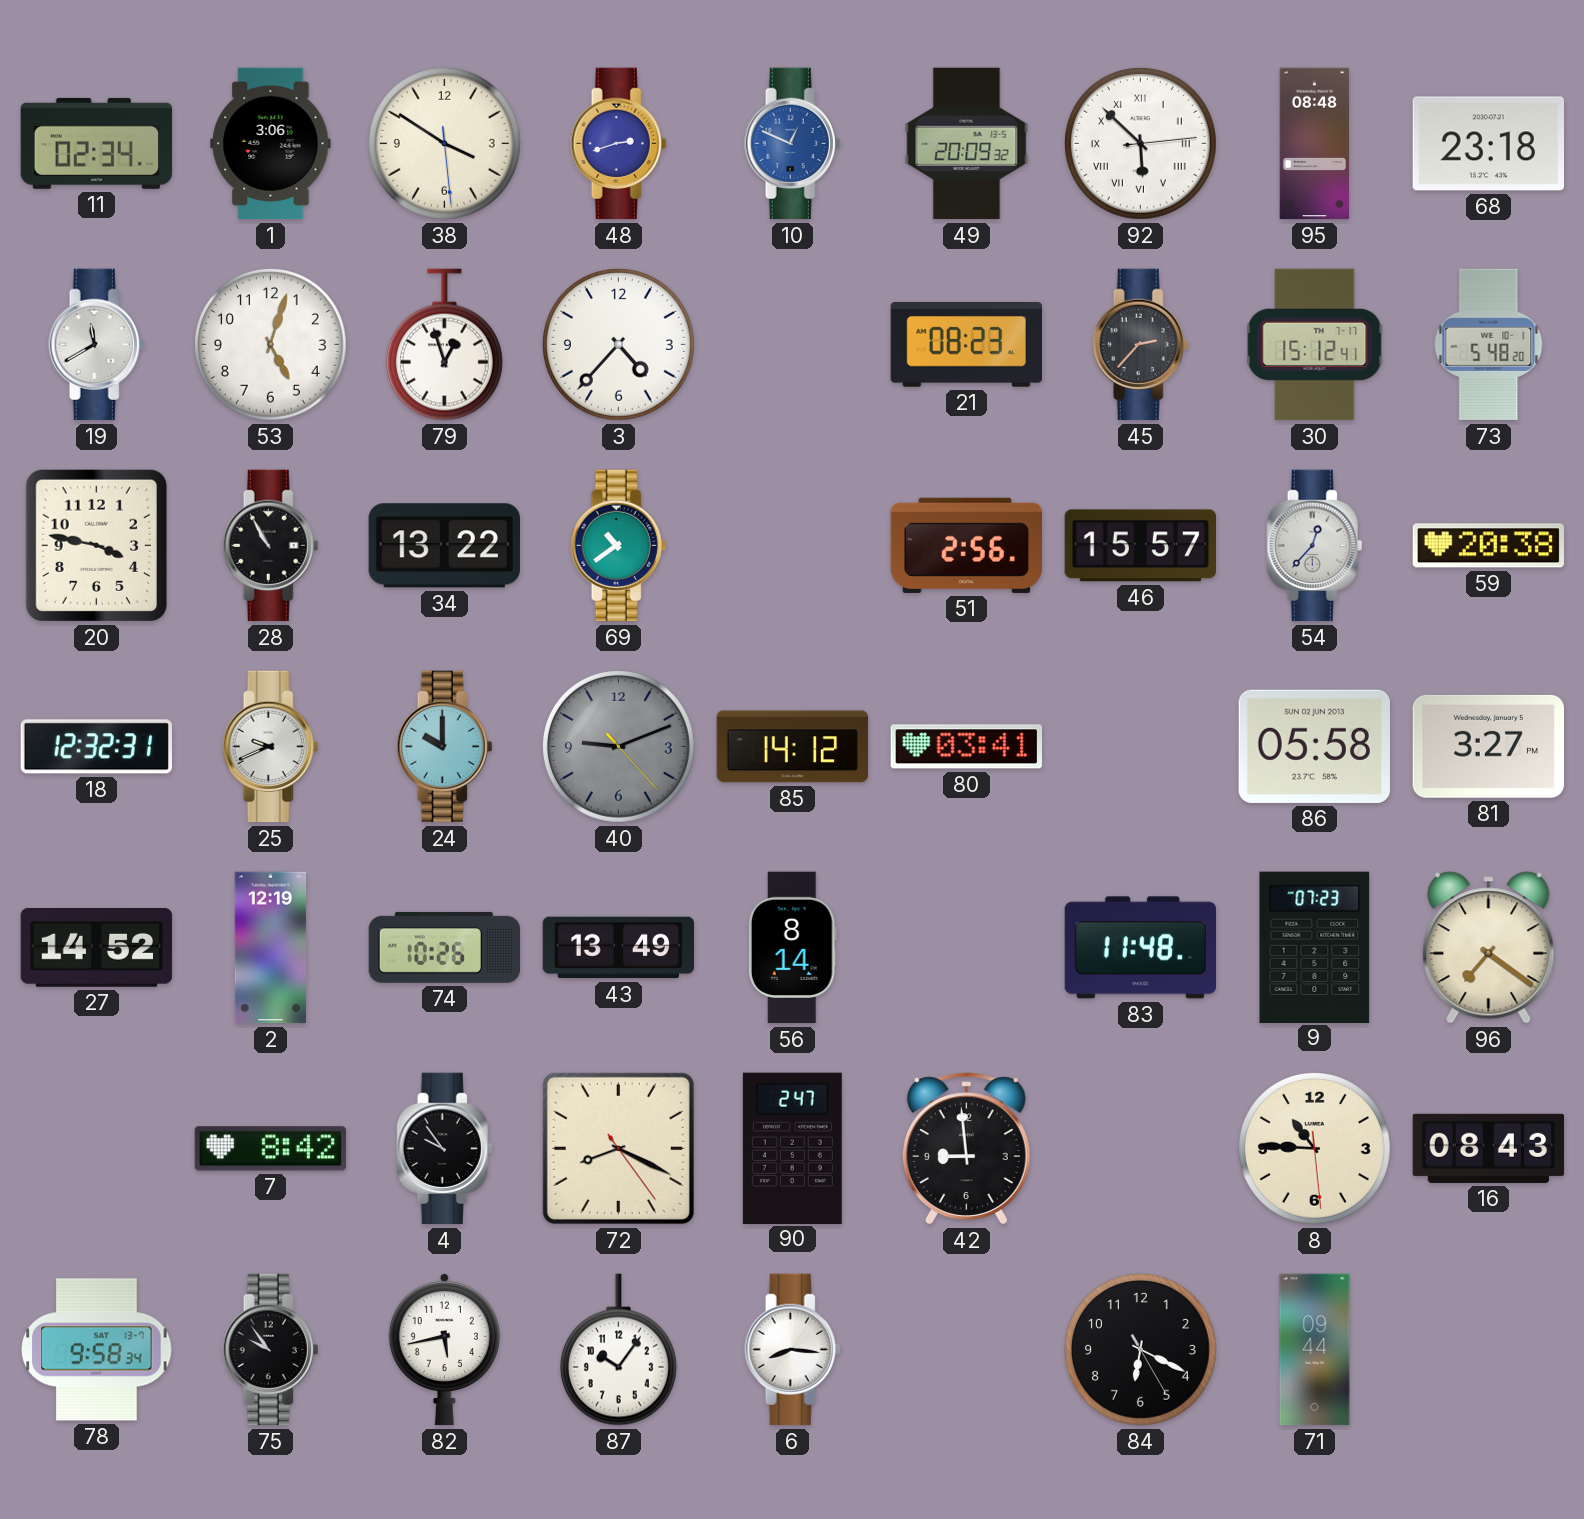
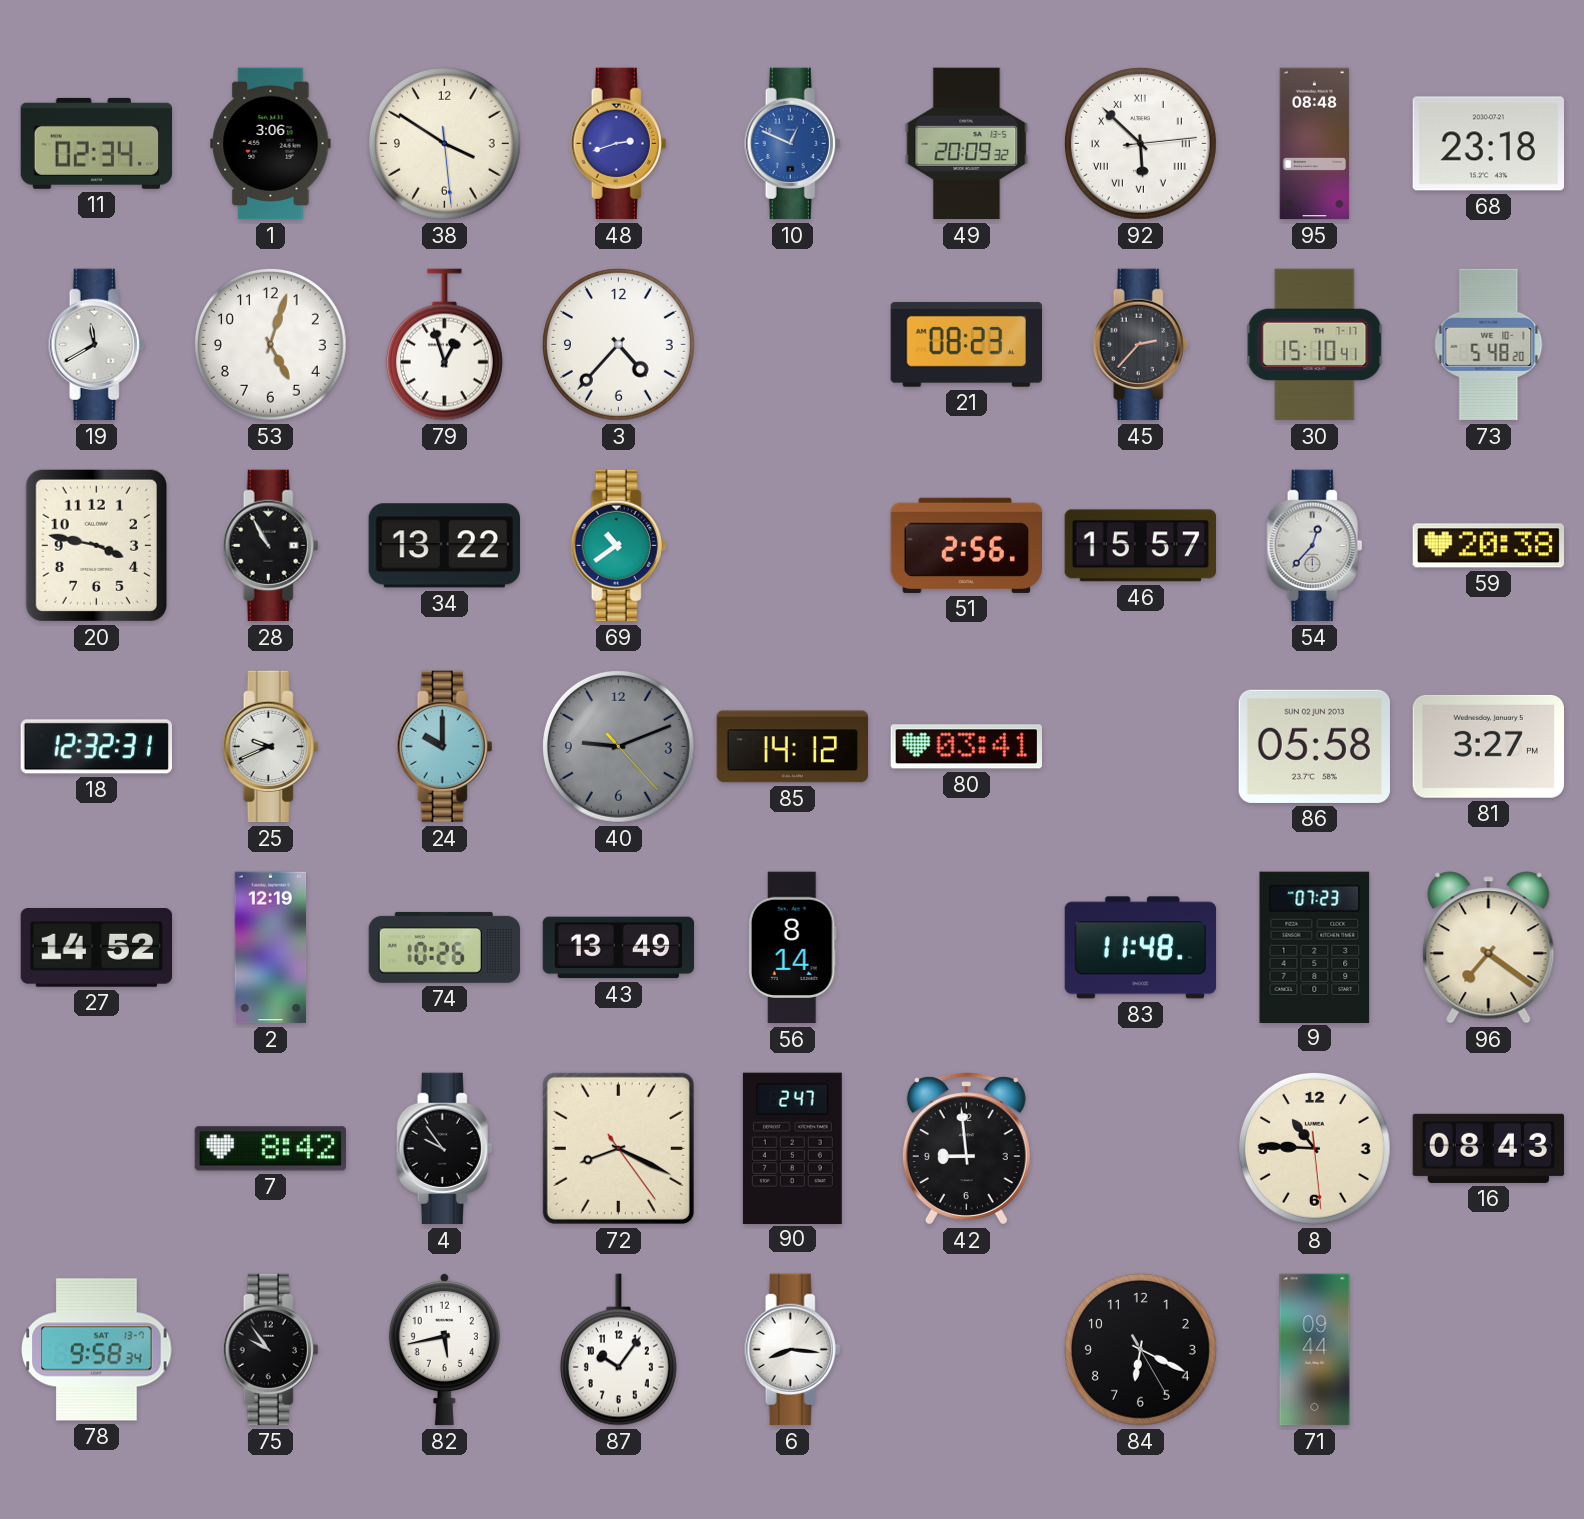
30: 15:12 -> 15:10 (1315, 345)
